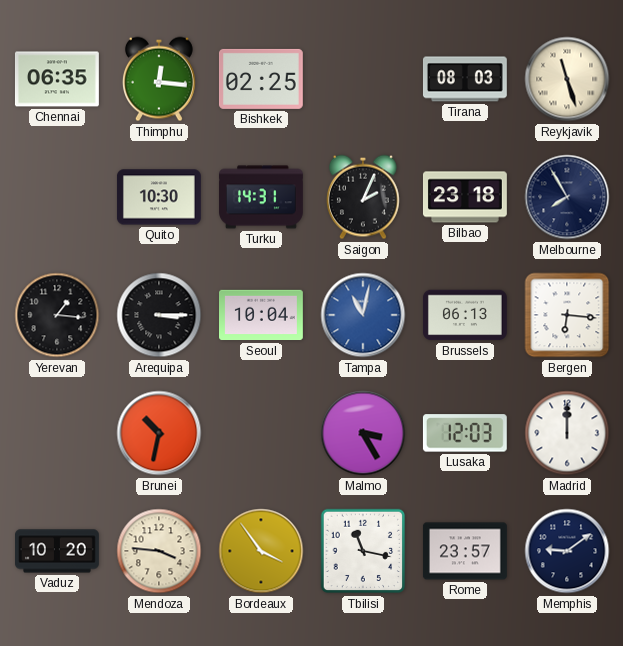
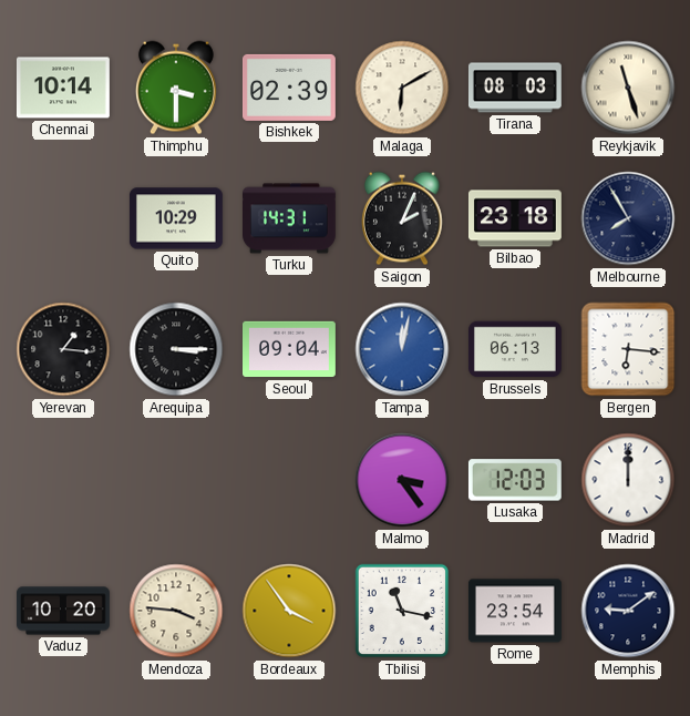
Chennai: 06:35 -> 10:14 (63, 88)
Thimphu: 12:16 -> 3:30 (176, 88)
Bishkek: 02:25 -> 02:39 (289, 88)
Malaga: none -> 6:10 (402, 88)
Quito: 10:30 -> 10:29 (176, 218)
Seoul: 10:04 -> 09:04 (290, 349)
Tampa: 11:02 -> 12:02 (402, 349)
Brunei: 10:32 -> none (159, 433)
Malmo: 3:25 -> 3:24 (402, 480)
Rome: 23:57 -> 23:54 (515, 611)
